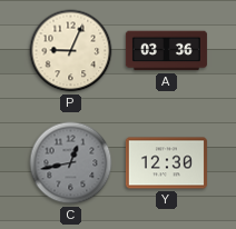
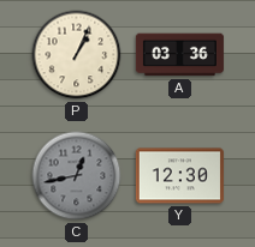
P: 9:04 -> 1:04 (77, 55)
